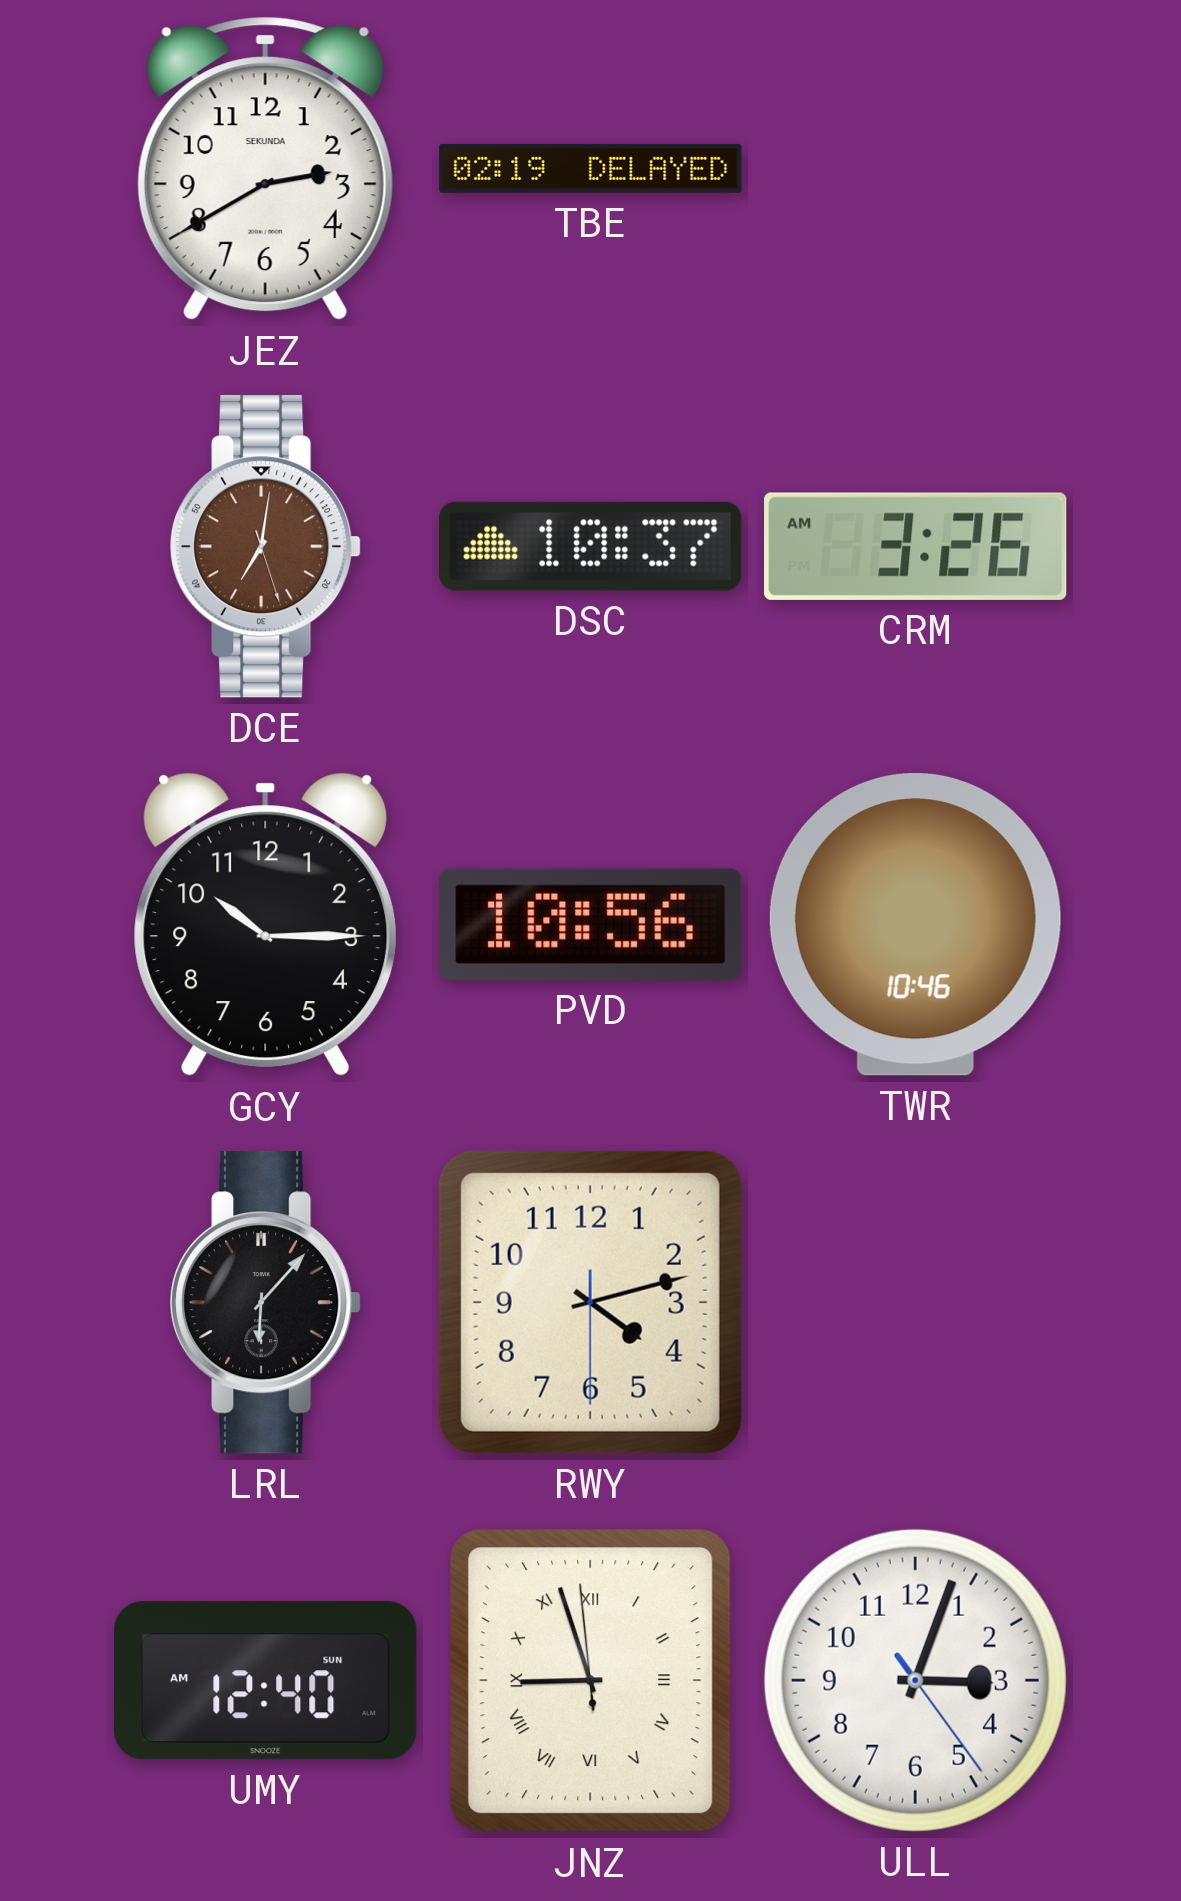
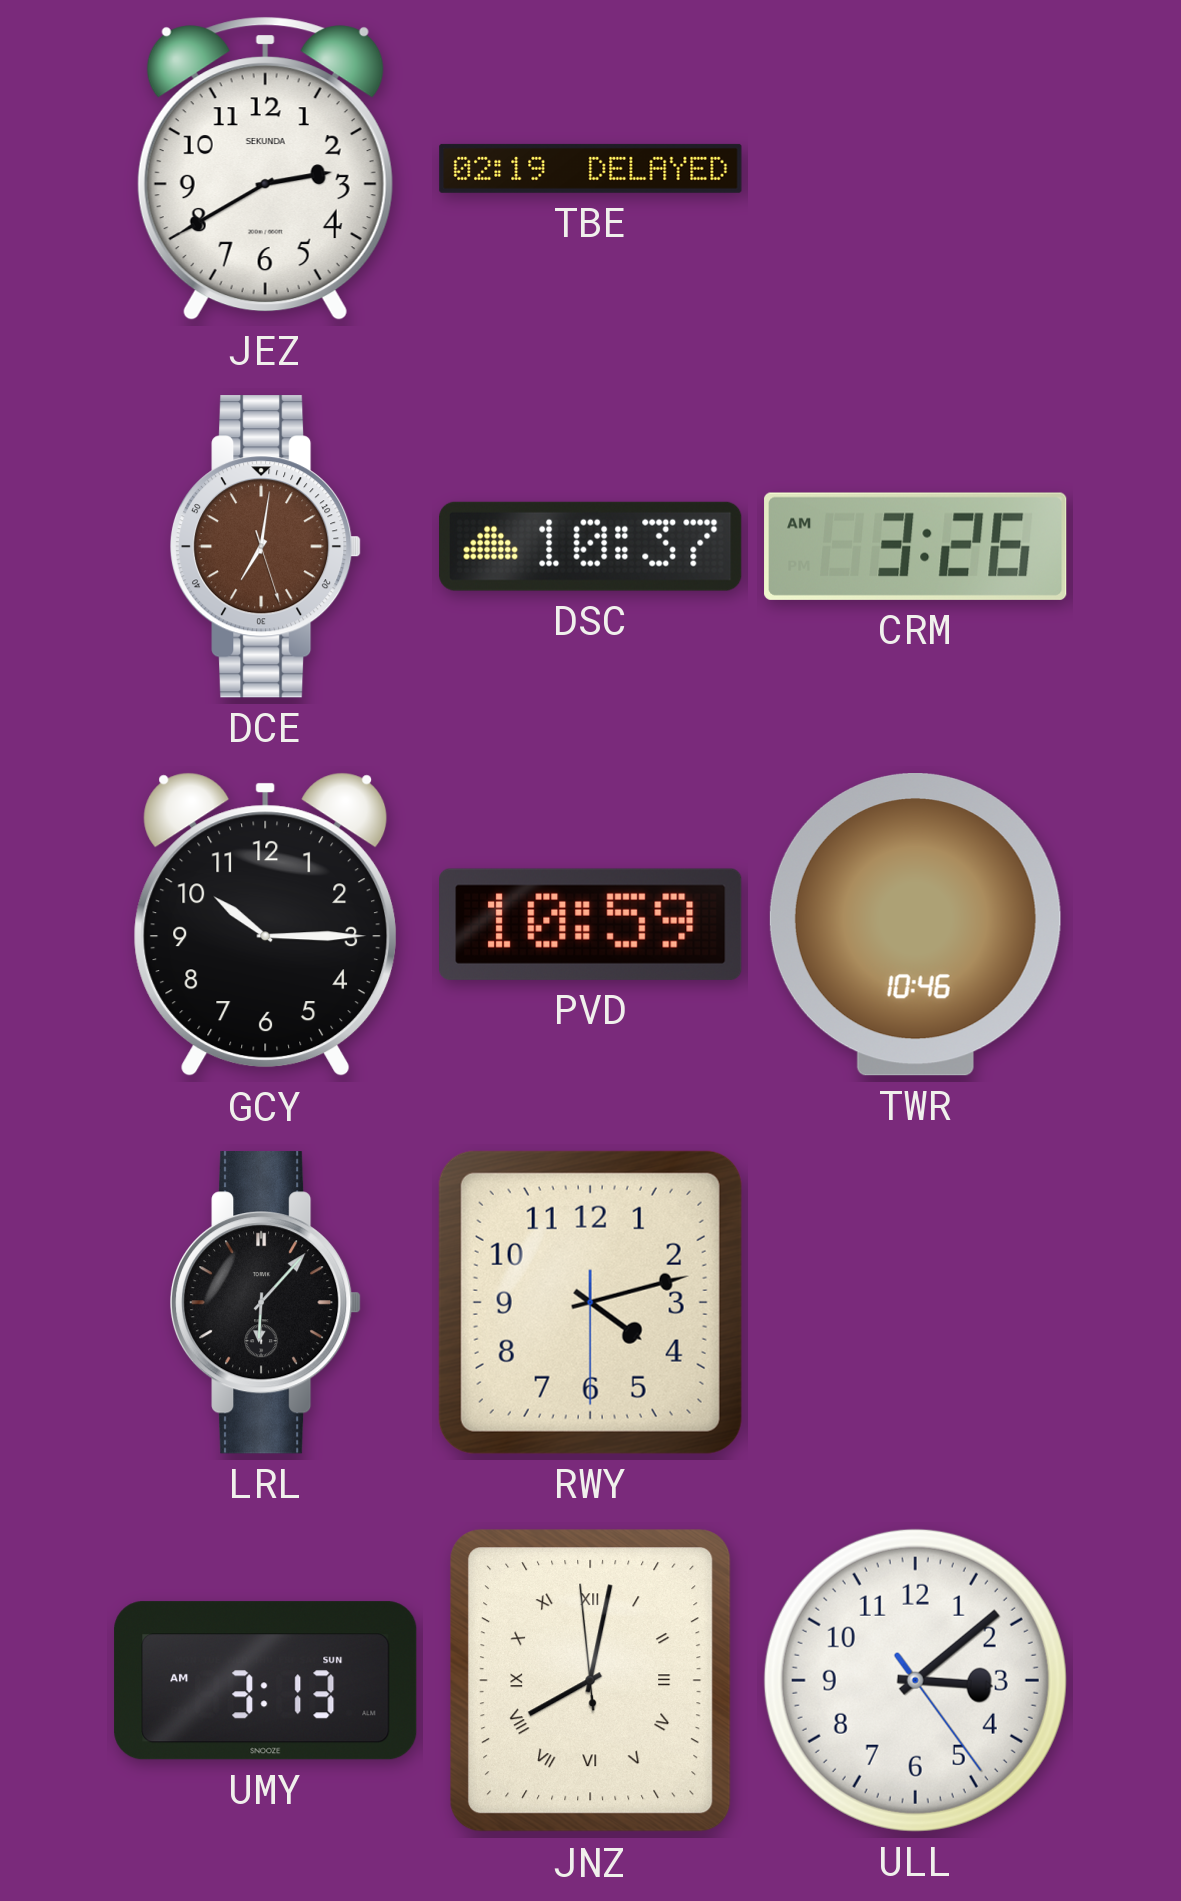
PVD: 10:56 -> 10:59 (591, 924)
UMY: 12:40 -> 3:13 (266, 1681)
JNZ: 8:56 -> 8:01 (591, 1681)
ULL: 3:03 -> 3:08 (915, 1680)
